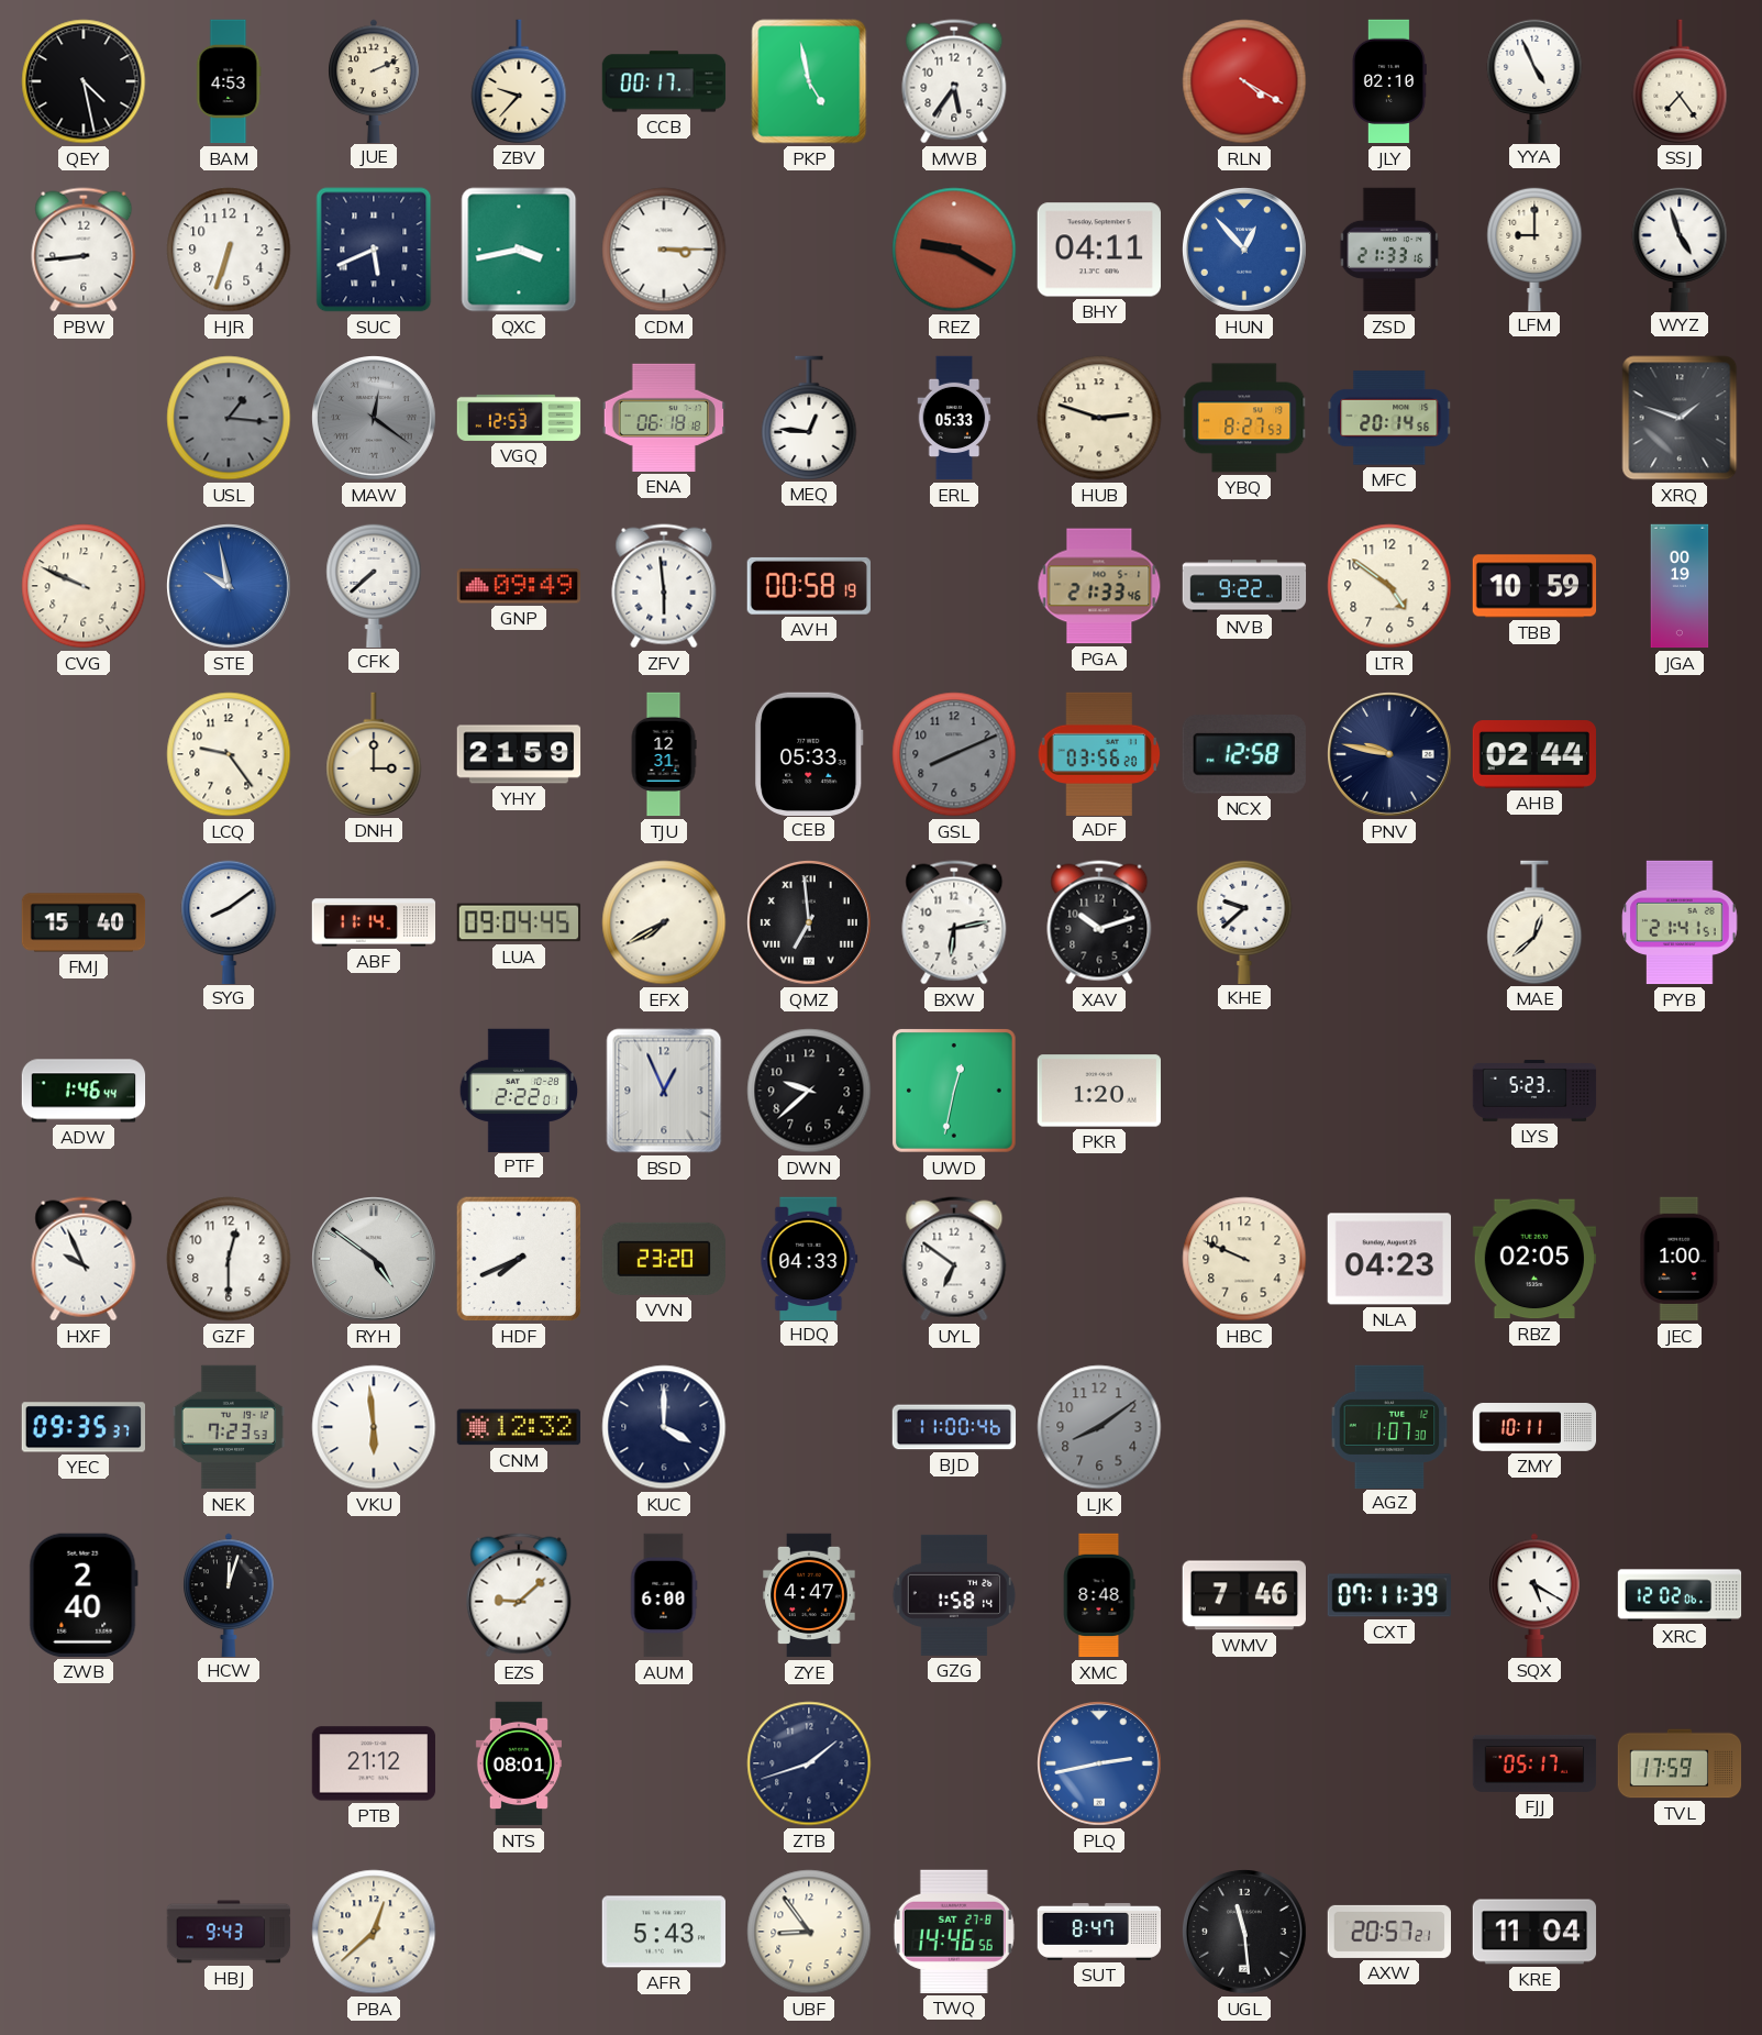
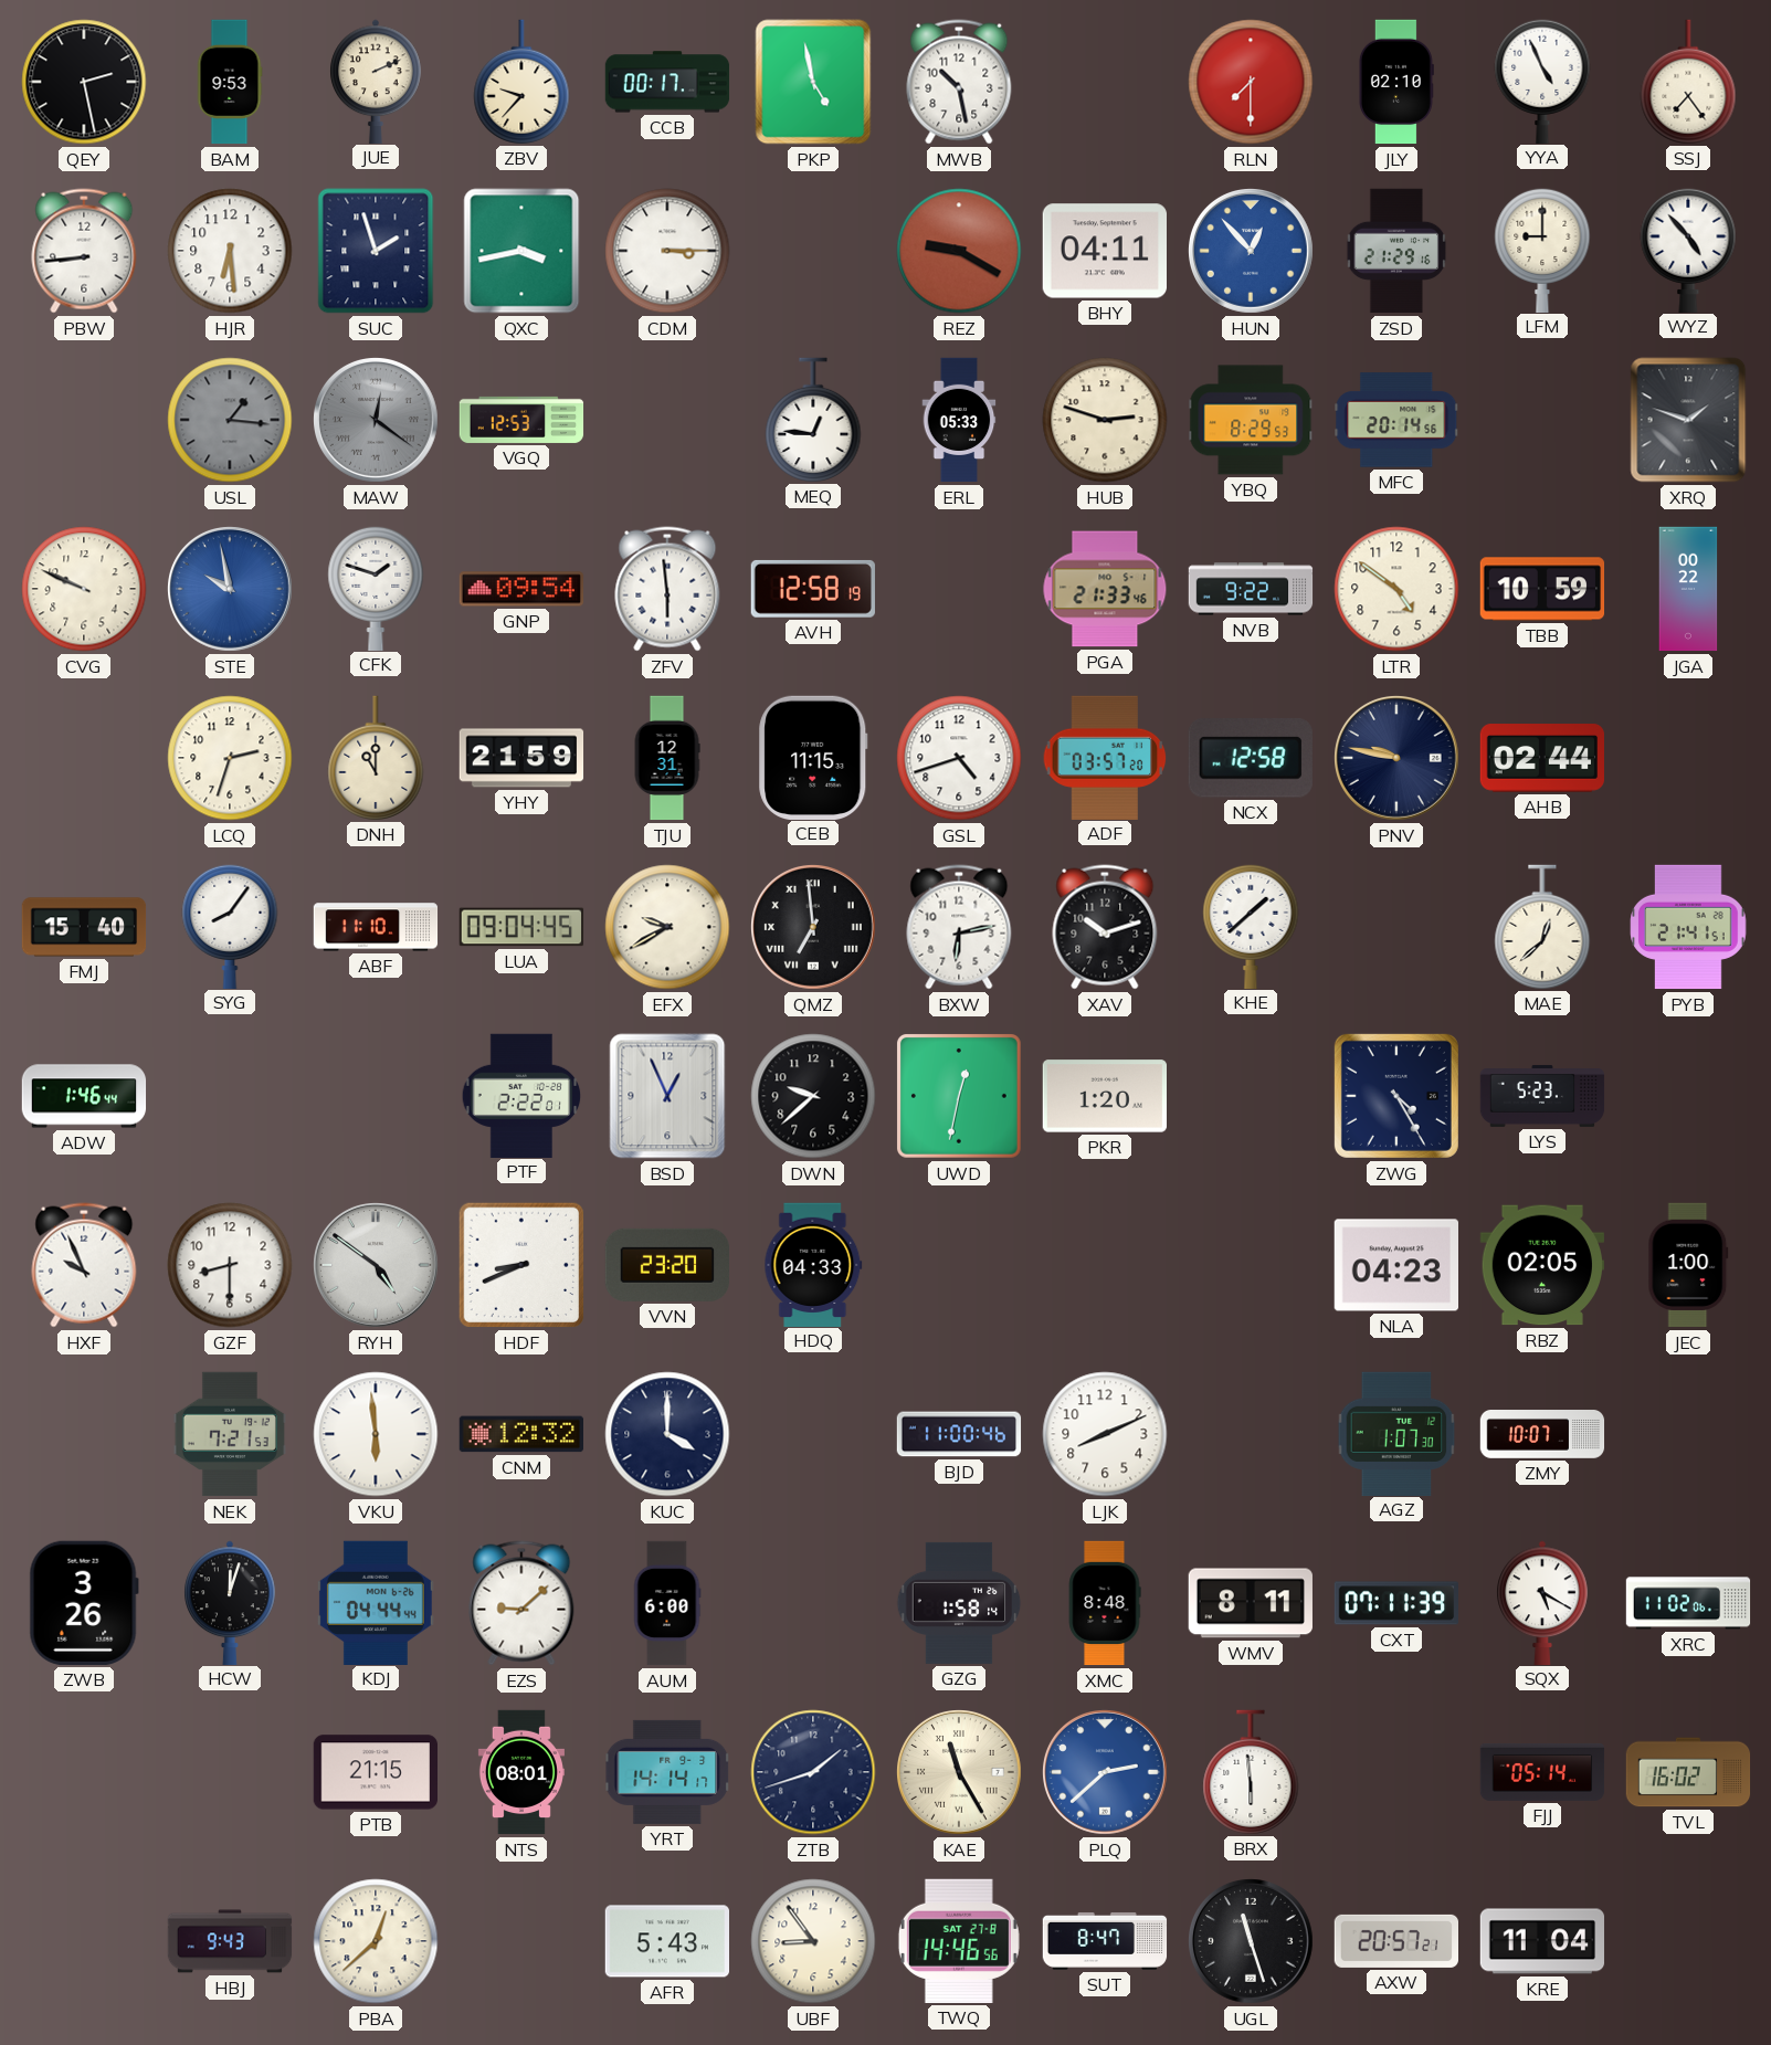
QEY: 4:28 -> 2:28 (84, 82)
BAM: 4:53 -> 9:53 (230, 82)
MWB: 5:36 -> 10:28 (959, 82)
RLN: 4:20 -> 7:30 (1251, 82)
HJR: 6:33 -> 6:29 (230, 251)
SUC: 5:41 -> 1:57 (376, 251)
ZSD: 21:33 -> 21:29 (1396, 251)
WYZ: 4:57 -> 4:53 (1688, 250)
ENA: 06:18 -> none (663, 418)
YBQ: 8:27 -> 8:29 (1251, 420)
CFK: 7:38 -> 1:48 (376, 588)
GNP: 09:49 -> 09:54 (520, 589)
AVH: 00:58 -> 12:58 (813, 589)
JGA: 00:19 -> 00:22 (1688, 589)
LCQ: 9:24 -> 2:33 (230, 758)
DNH: 3:00 -> 11:00 (376, 758)
CEB: 05:33 -> 11:15 (813, 757)
GSL: 8:11 -> 4:42 (959, 758)
GSL dial: grey -> white (959, 758)
ADF: 03:56 -> 03:57 (1105, 757)
SYG: 8:09 -> 8:06 (230, 926)
ABF: 11:14 -> 11:10 (376, 927)
EFX: 7:40 -> 9:40 (667, 927)
KHE: 9:38 -> 1:38 (1251, 926)
ZWG: none -> 4:25 (1396, 1096)
GZF: 12:30 -> 8:30 (230, 1265)
HDF: 7:41 -> 8:41 (521, 1265)
UYL: 6:51 -> none (954, 1259)
HBC: 9:49 -> none (1244, 1259)
YEC: 09:35 -> none (82, 1427)
NEK: 7:23 -> 7:21 (230, 1434)
LJK: 8:09 -> 8:11 (1105, 1434)
LJK dial: grey -> white (1105, 1434)
ZMY: 10:11 -> 10:07 (1542, 1435)
ZWB: 2:40 -> 3:26 (84, 1603)
KDJ: none -> 04:44 (376, 1602)
ZYE: 4:47 -> none (809, 1595)
WMV: 7:46 -> 8:11 (1251, 1603)
XRC: 12:02 -> 11:02 (1688, 1603)
PTB: 21:12 -> 21:15 (375, 1772)
YRT: none -> 14:14 (667, 1772)
KAE: none -> 11:25 (960, 1773)
PLQ: 2:43 -> 2:38 (1106, 1773)
BRX: none -> 5:59 (1251, 1772)
FJJ: 05:17 -> 05:14 (1542, 1772)
TVL: 17:59 -> 16:02 (1688, 1772)
UGL: 11:29 -> 11:27 (1252, 1942)
